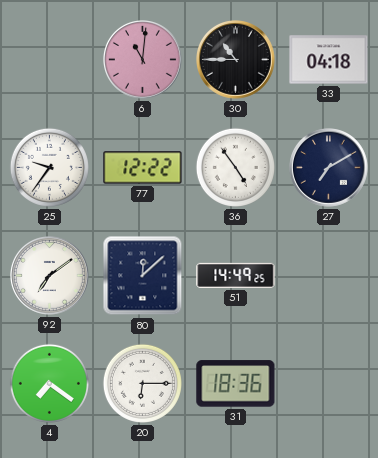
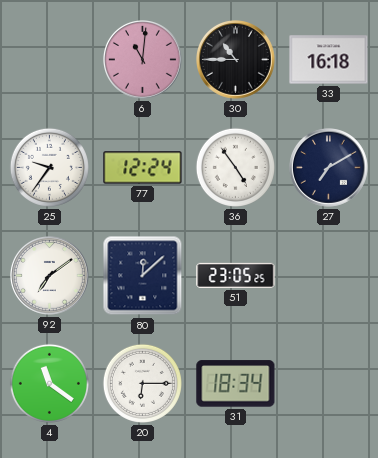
33: 04:18 -> 16:18 (329, 60)
77: 12:22 -> 12:24 (143, 168)
51: 14:49 -> 23:05 (236, 275)
4: 7:21 -> 11:21 (49, 383)
31: 18:36 -> 18:34 (236, 384)
